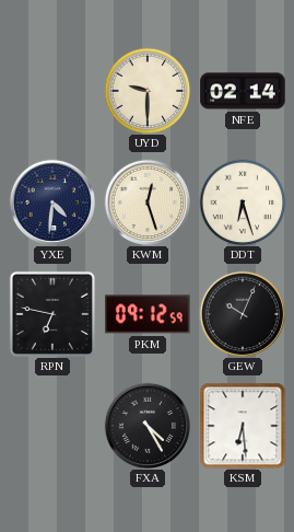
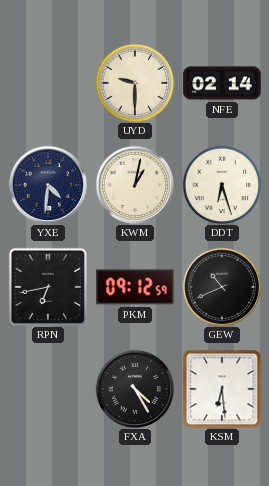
KWM: 12:27 -> 1:02 (134, 184)
RPN: 6:47 -> 6:43 (47, 286)
GEW: 10:04 -> 10:41 (221, 286)
